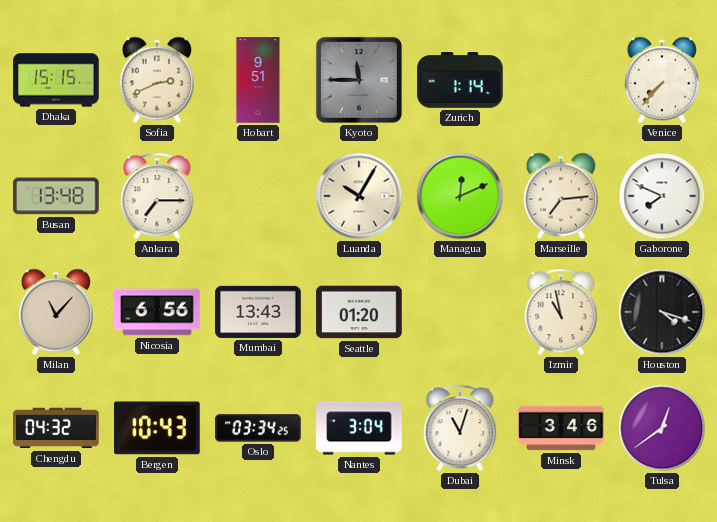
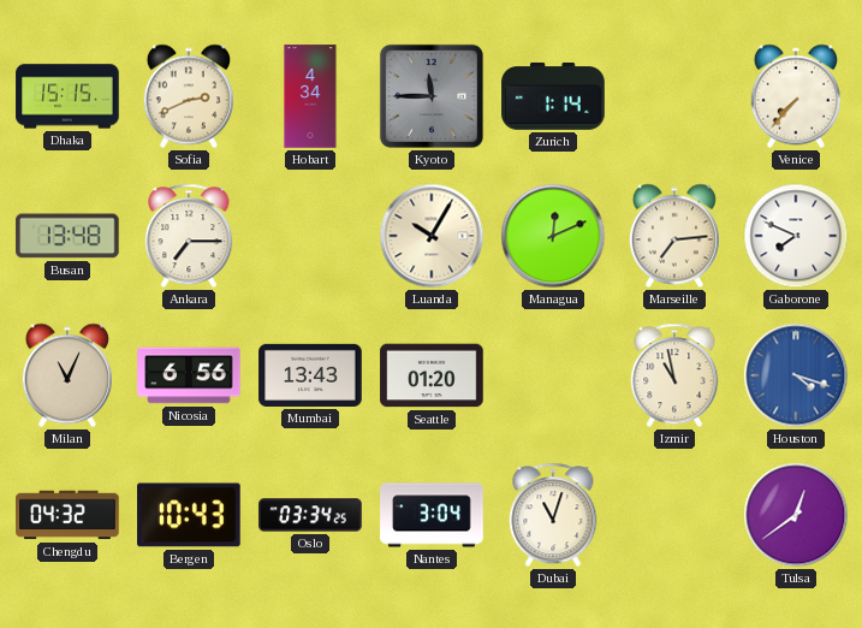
Hobart: 9:51 -> 4:34 (310, 96)
Milan: 11:07 -> 11:04 (67, 375)
Houston dial: black -> blue (796, 375)
Minsk: 3:46 -> none (561, 428)
